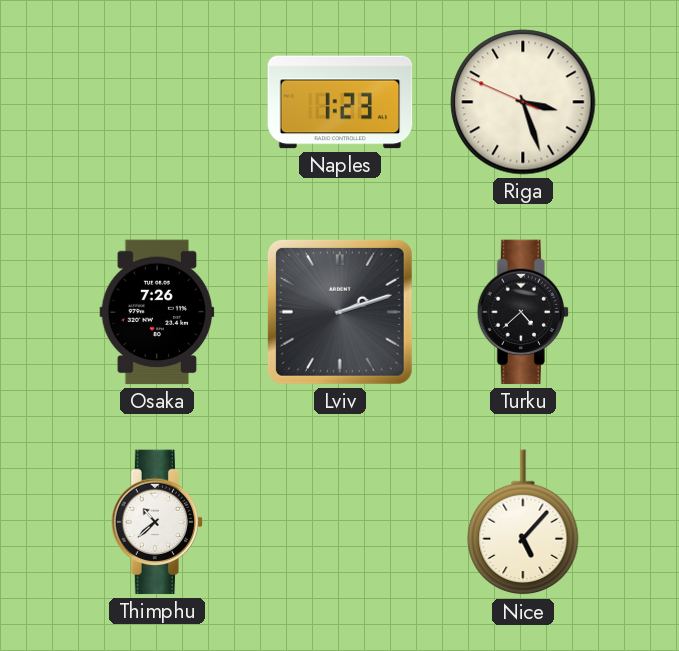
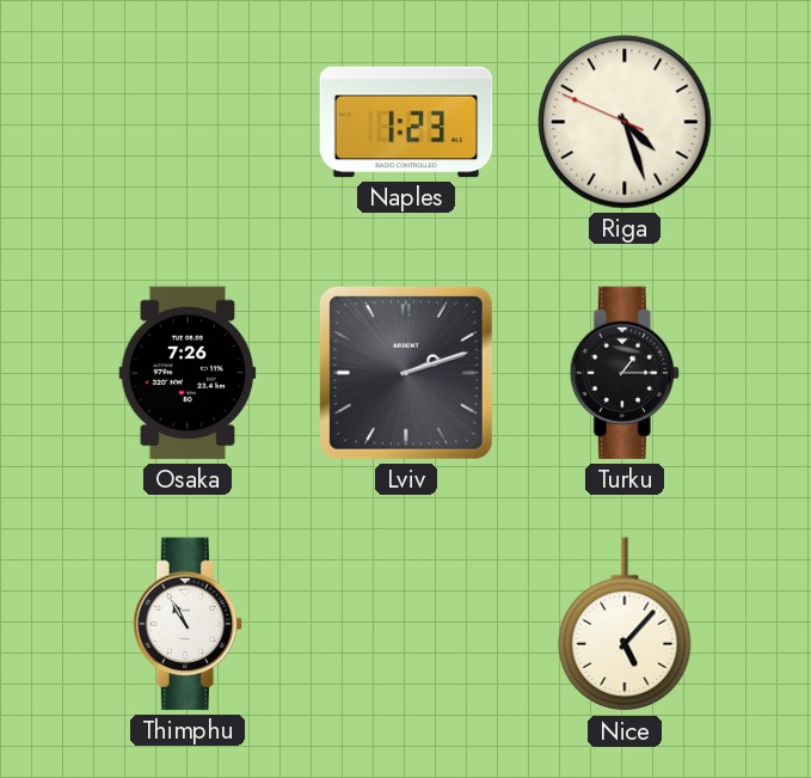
Riga: 3:26 -> 4:26 (625, 122)
Turku: 4:38 -> 1:15 (625, 373)
Thimphu: 10:38 -> 10:55 (188, 624)
